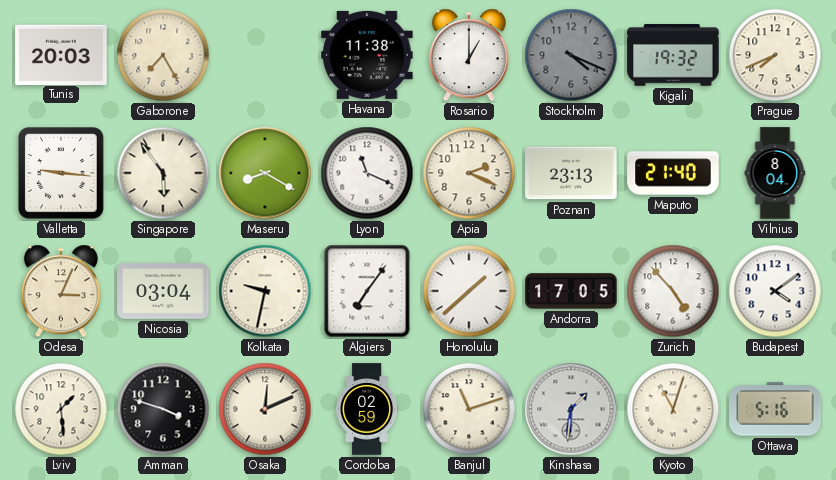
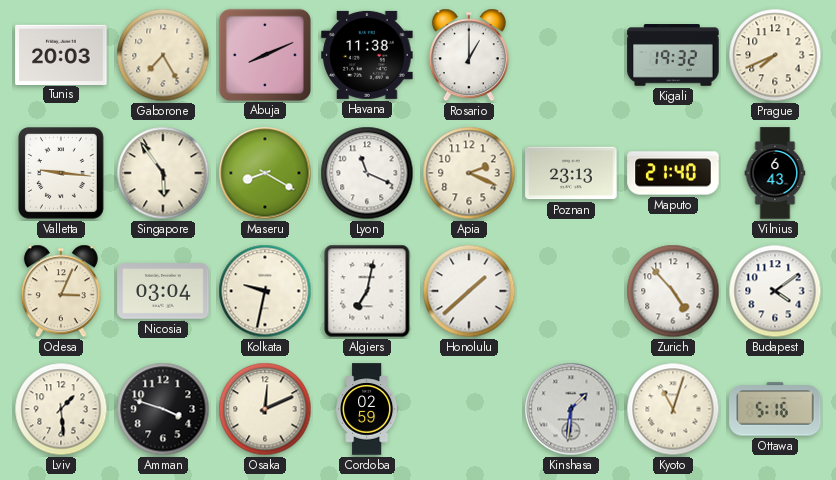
Abuja: none -> 8:11 (264, 54)
Stockholm: 4:19 -> none (571, 55)
Vilnius: 8:04 -> 6:43 (775, 173)
Algiers: 7:06 -> 7:02 (367, 291)
Andorra: 17:05 -> none (571, 291)
Banjul: 11:12 -> none (469, 409)
